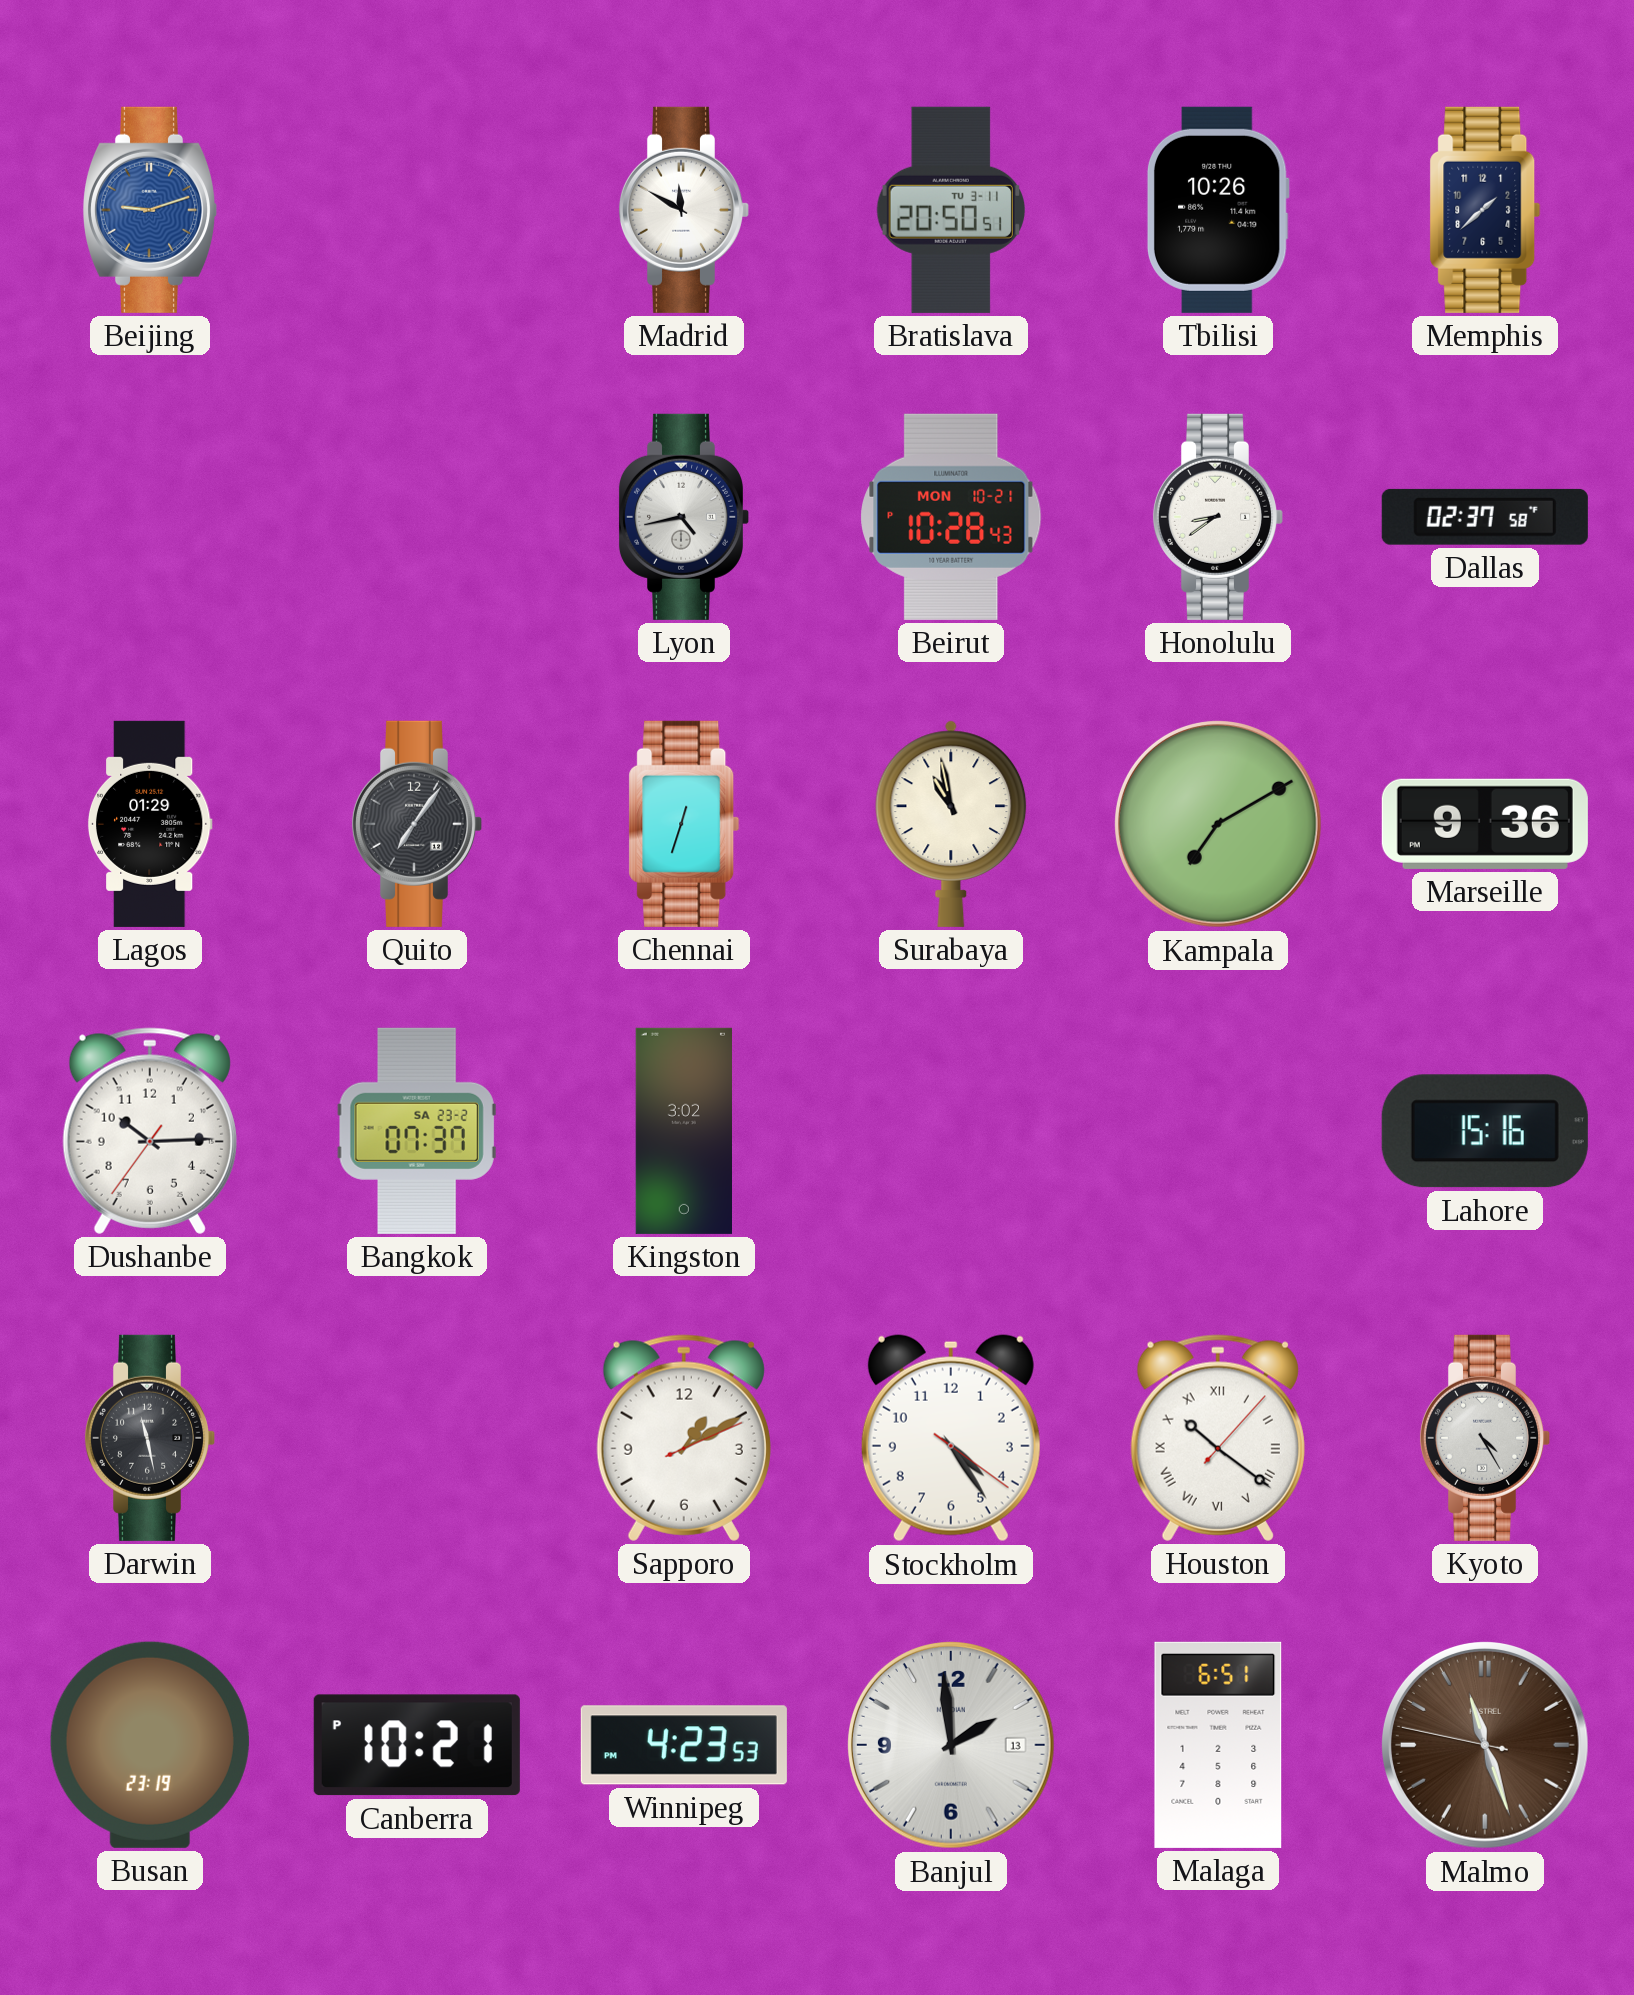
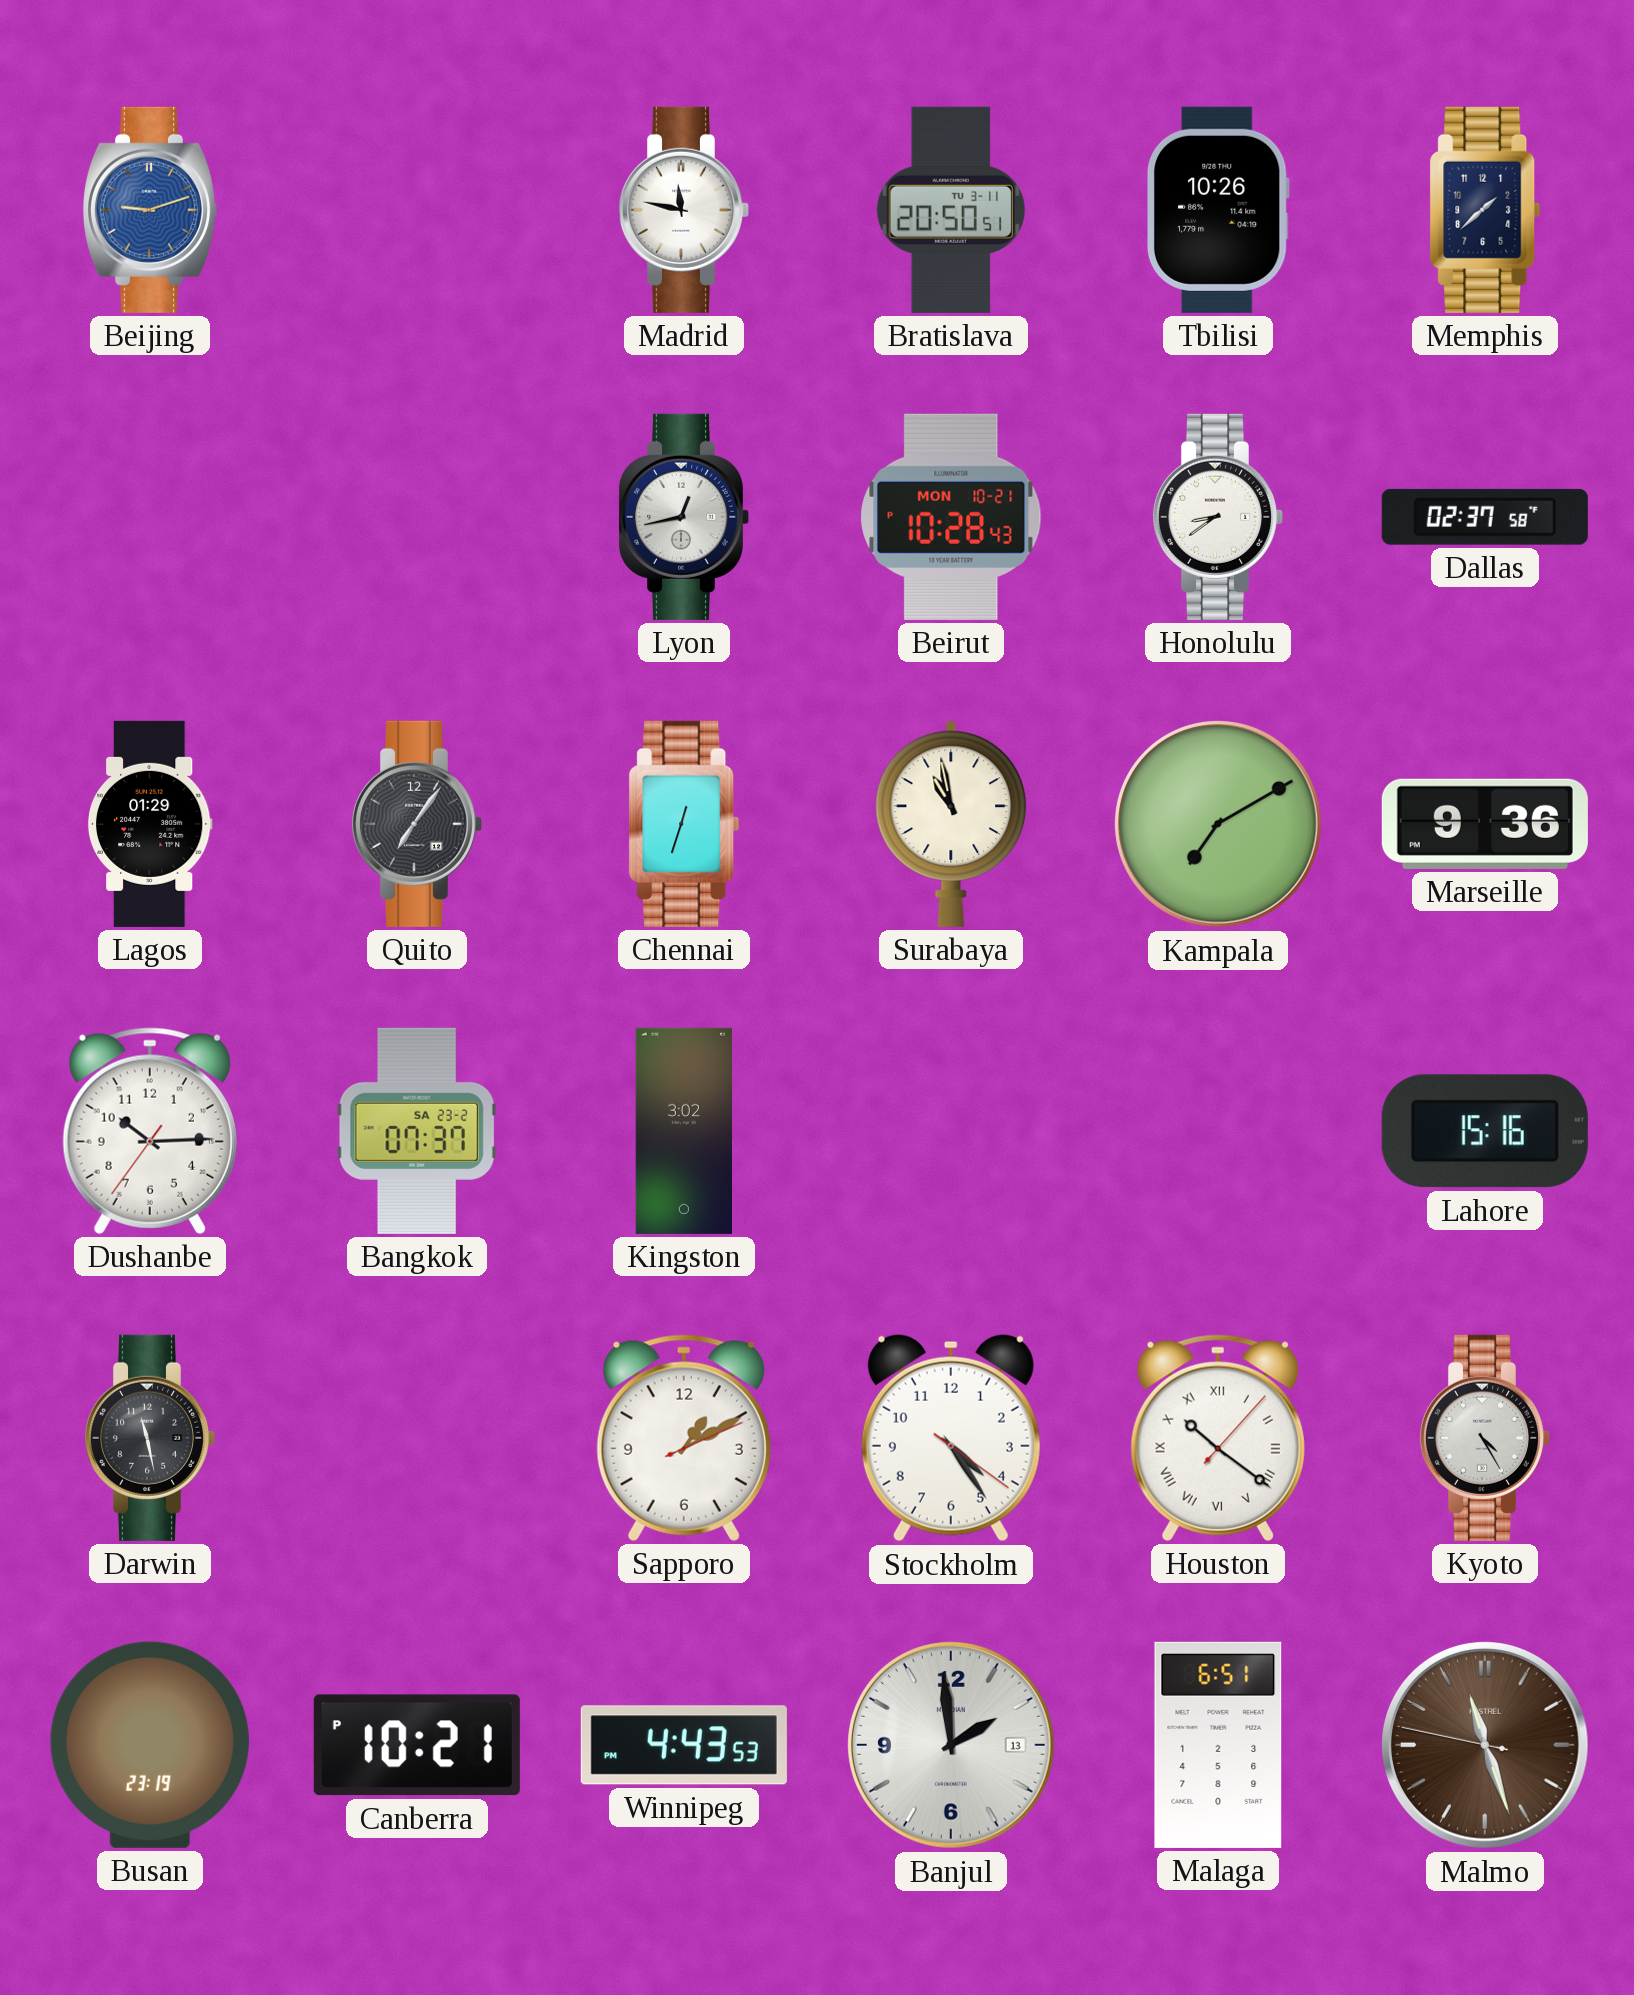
Madrid: 11:50 -> 11:47 (683, 210)
Lyon: 4:43 -> 12:43 (683, 517)
Winnipeg: 4:23 -> 4:43 (684, 1745)
